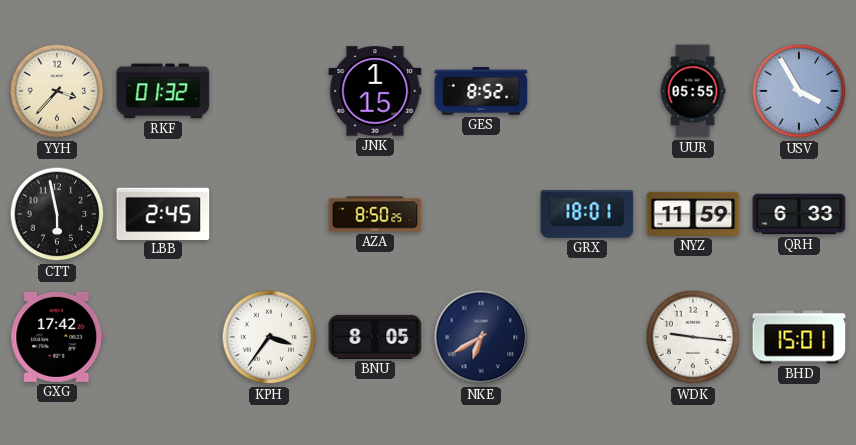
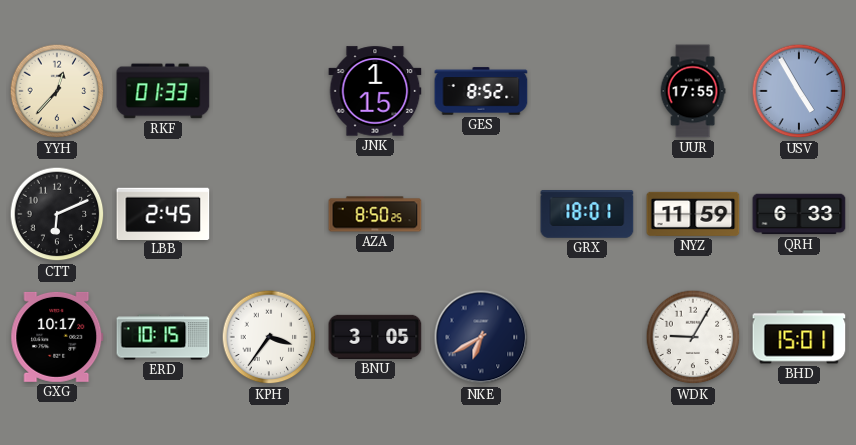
YYH: 3:37 -> 12:37 (57, 91)
RKF: 01:32 -> 01:33 (163, 91)
UUR: 05:55 -> 17:55 (693, 91)
USV: 3:55 -> 4:55 (799, 91)
CTT: 5:58 -> 6:11 (57, 214)
GXG: 17:42 -> 10:17 (57, 337)
ERD: none -> 10:15 (163, 337)
BNU: 8:05 -> 3:05 (375, 337)
WDK: 9:16 -> 9:05 (693, 337)
